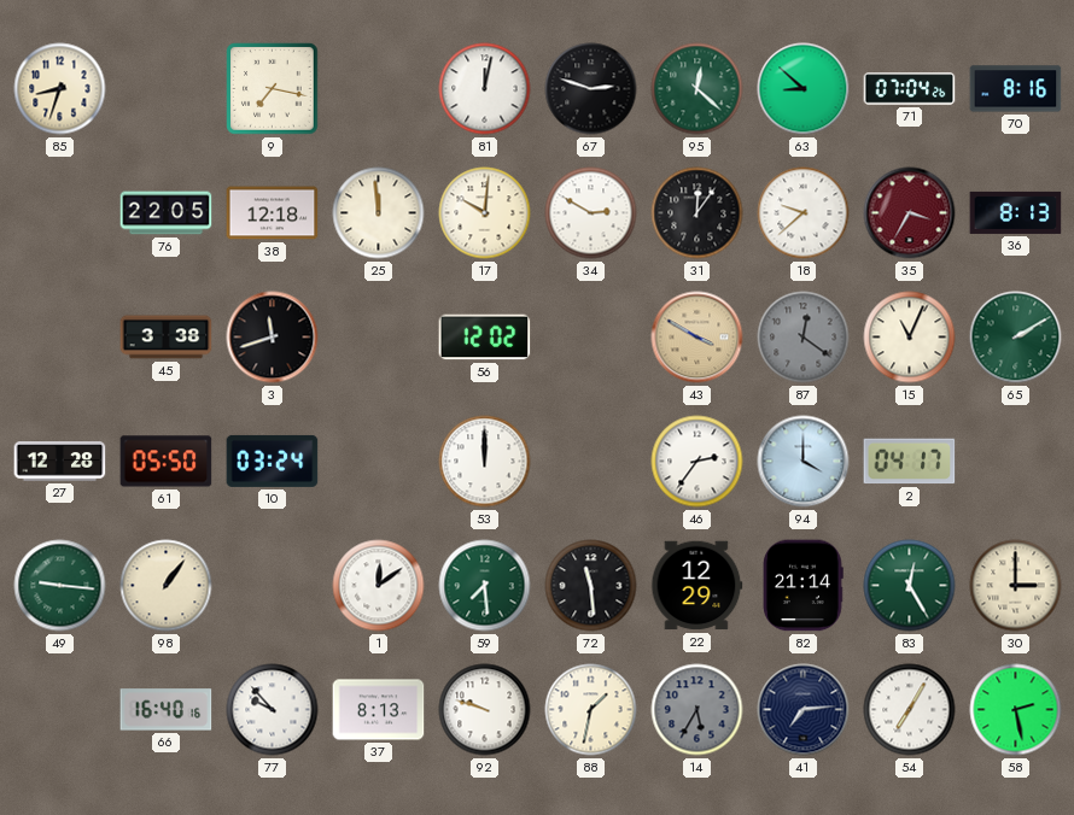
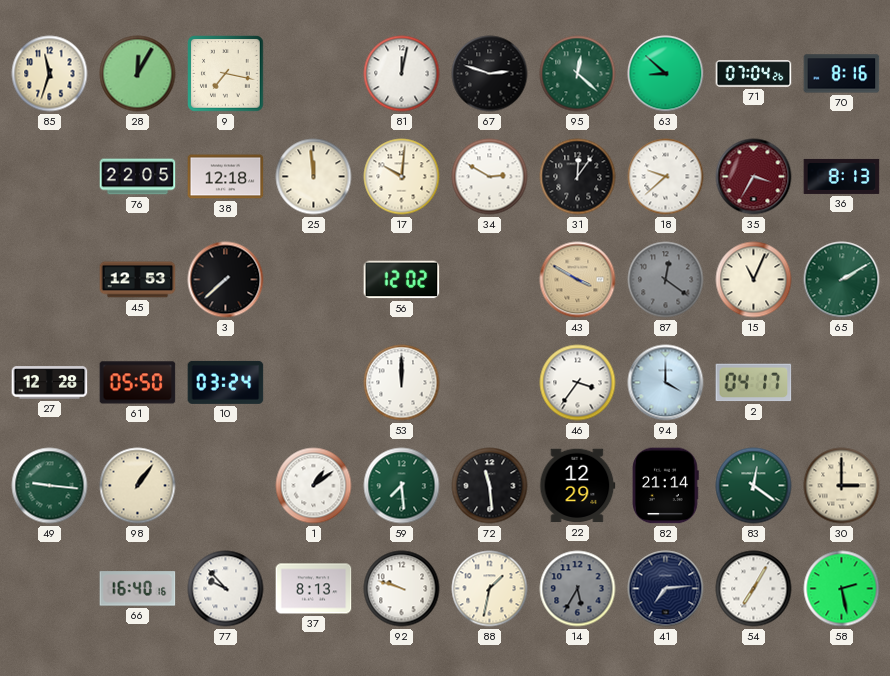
85: 8:33 -> 11:33 (50, 74)
28: none -> 12:05 (138, 74)
45: 3:38 -> 12:53 (138, 280)
3: 11:42 -> 7:38 (226, 280)
46: 2:36 -> 3:36 (578, 383)
1: 12:09 -> 1:09 (314, 486)
83: 12:25 -> 12:21 (754, 486)
